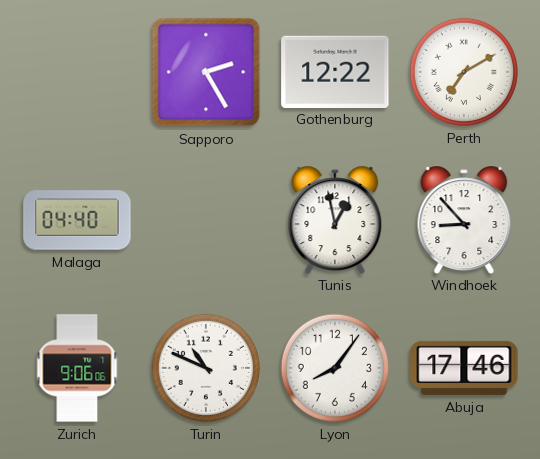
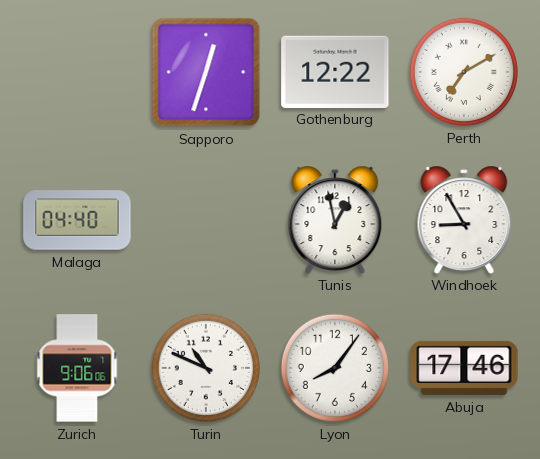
Sapporo: 2:25 -> 12:33 (206, 72)
Windhoek: 8:53 -> 8:55 (464, 219)
